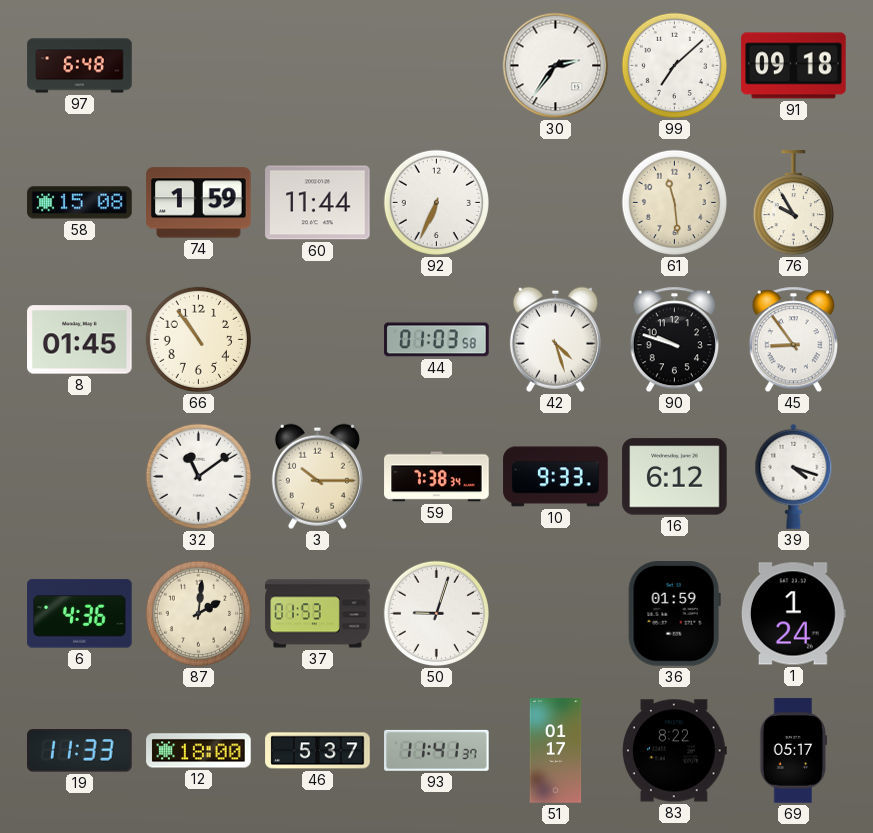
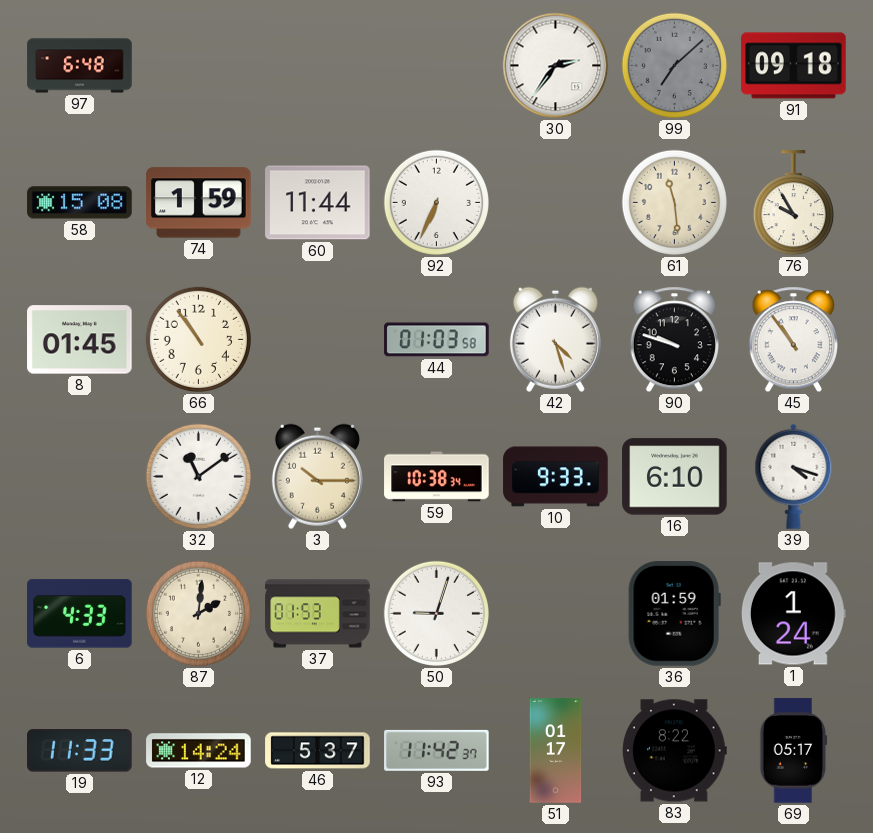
99 dial: white -> grey (674, 65)
45: 8:54 -> 10:54 (793, 340)
59: 7:38 -> 10:38 (437, 477)
16: 6:12 -> 6:10 (675, 477)
6: 4:36 -> 4:33 (80, 614)
12: 18:00 -> 14:24 (199, 751)
93: 11:41 -> 11:42 (437, 750)
